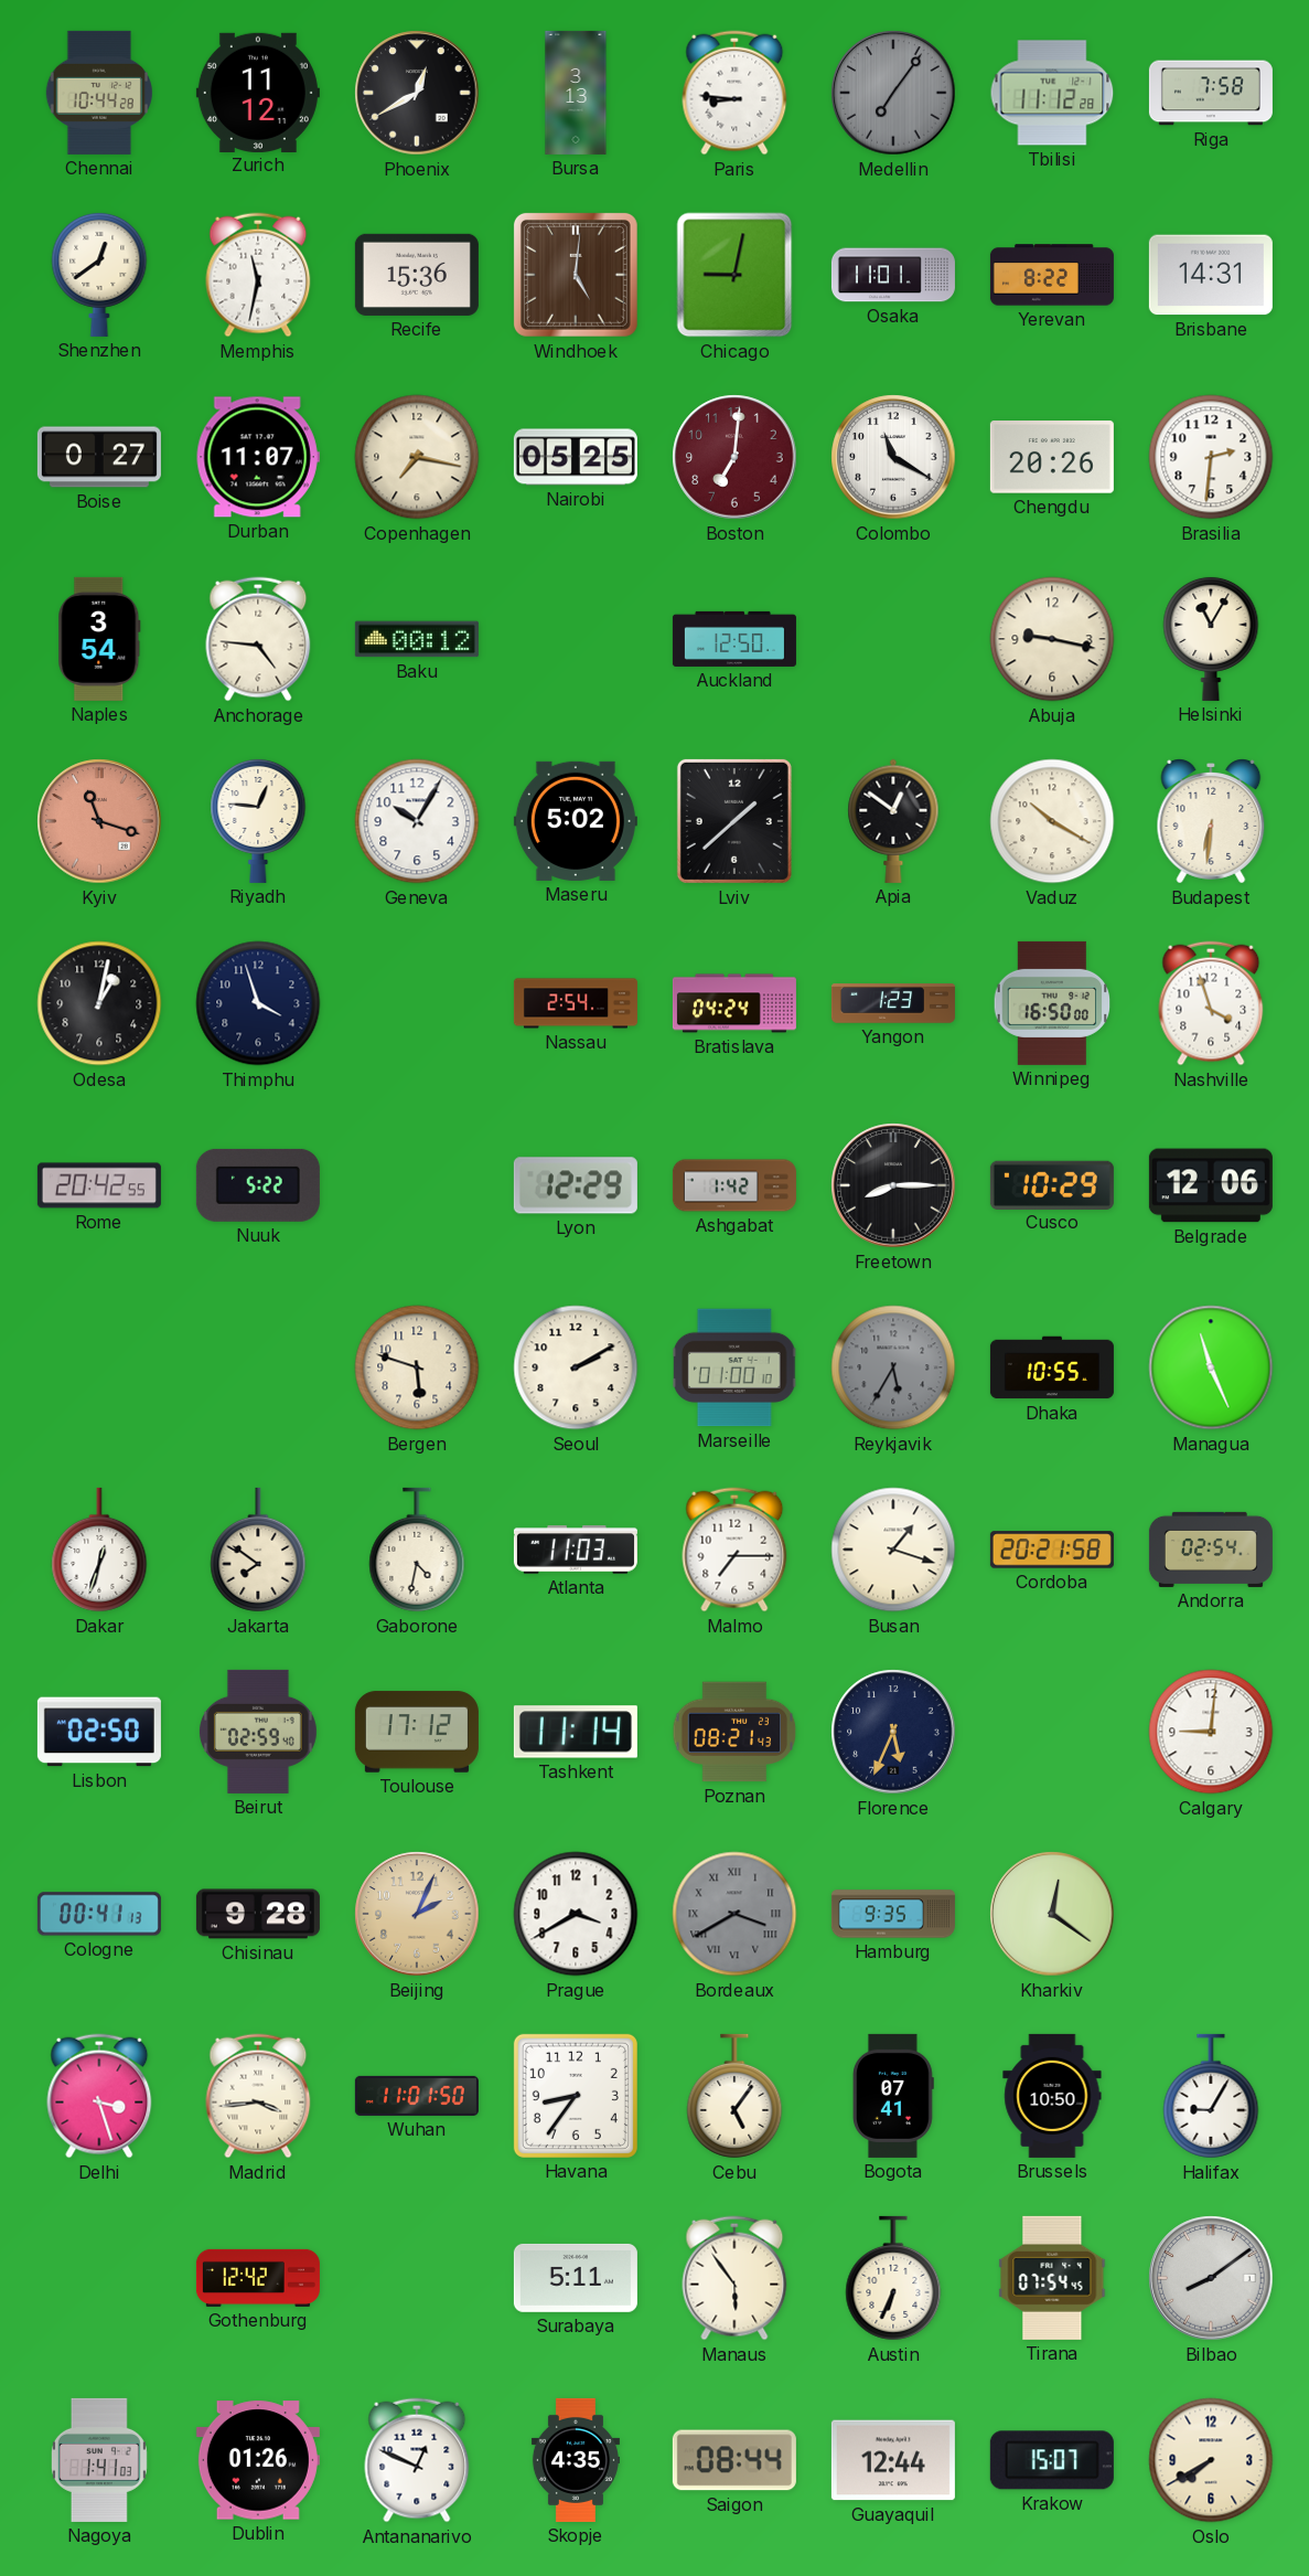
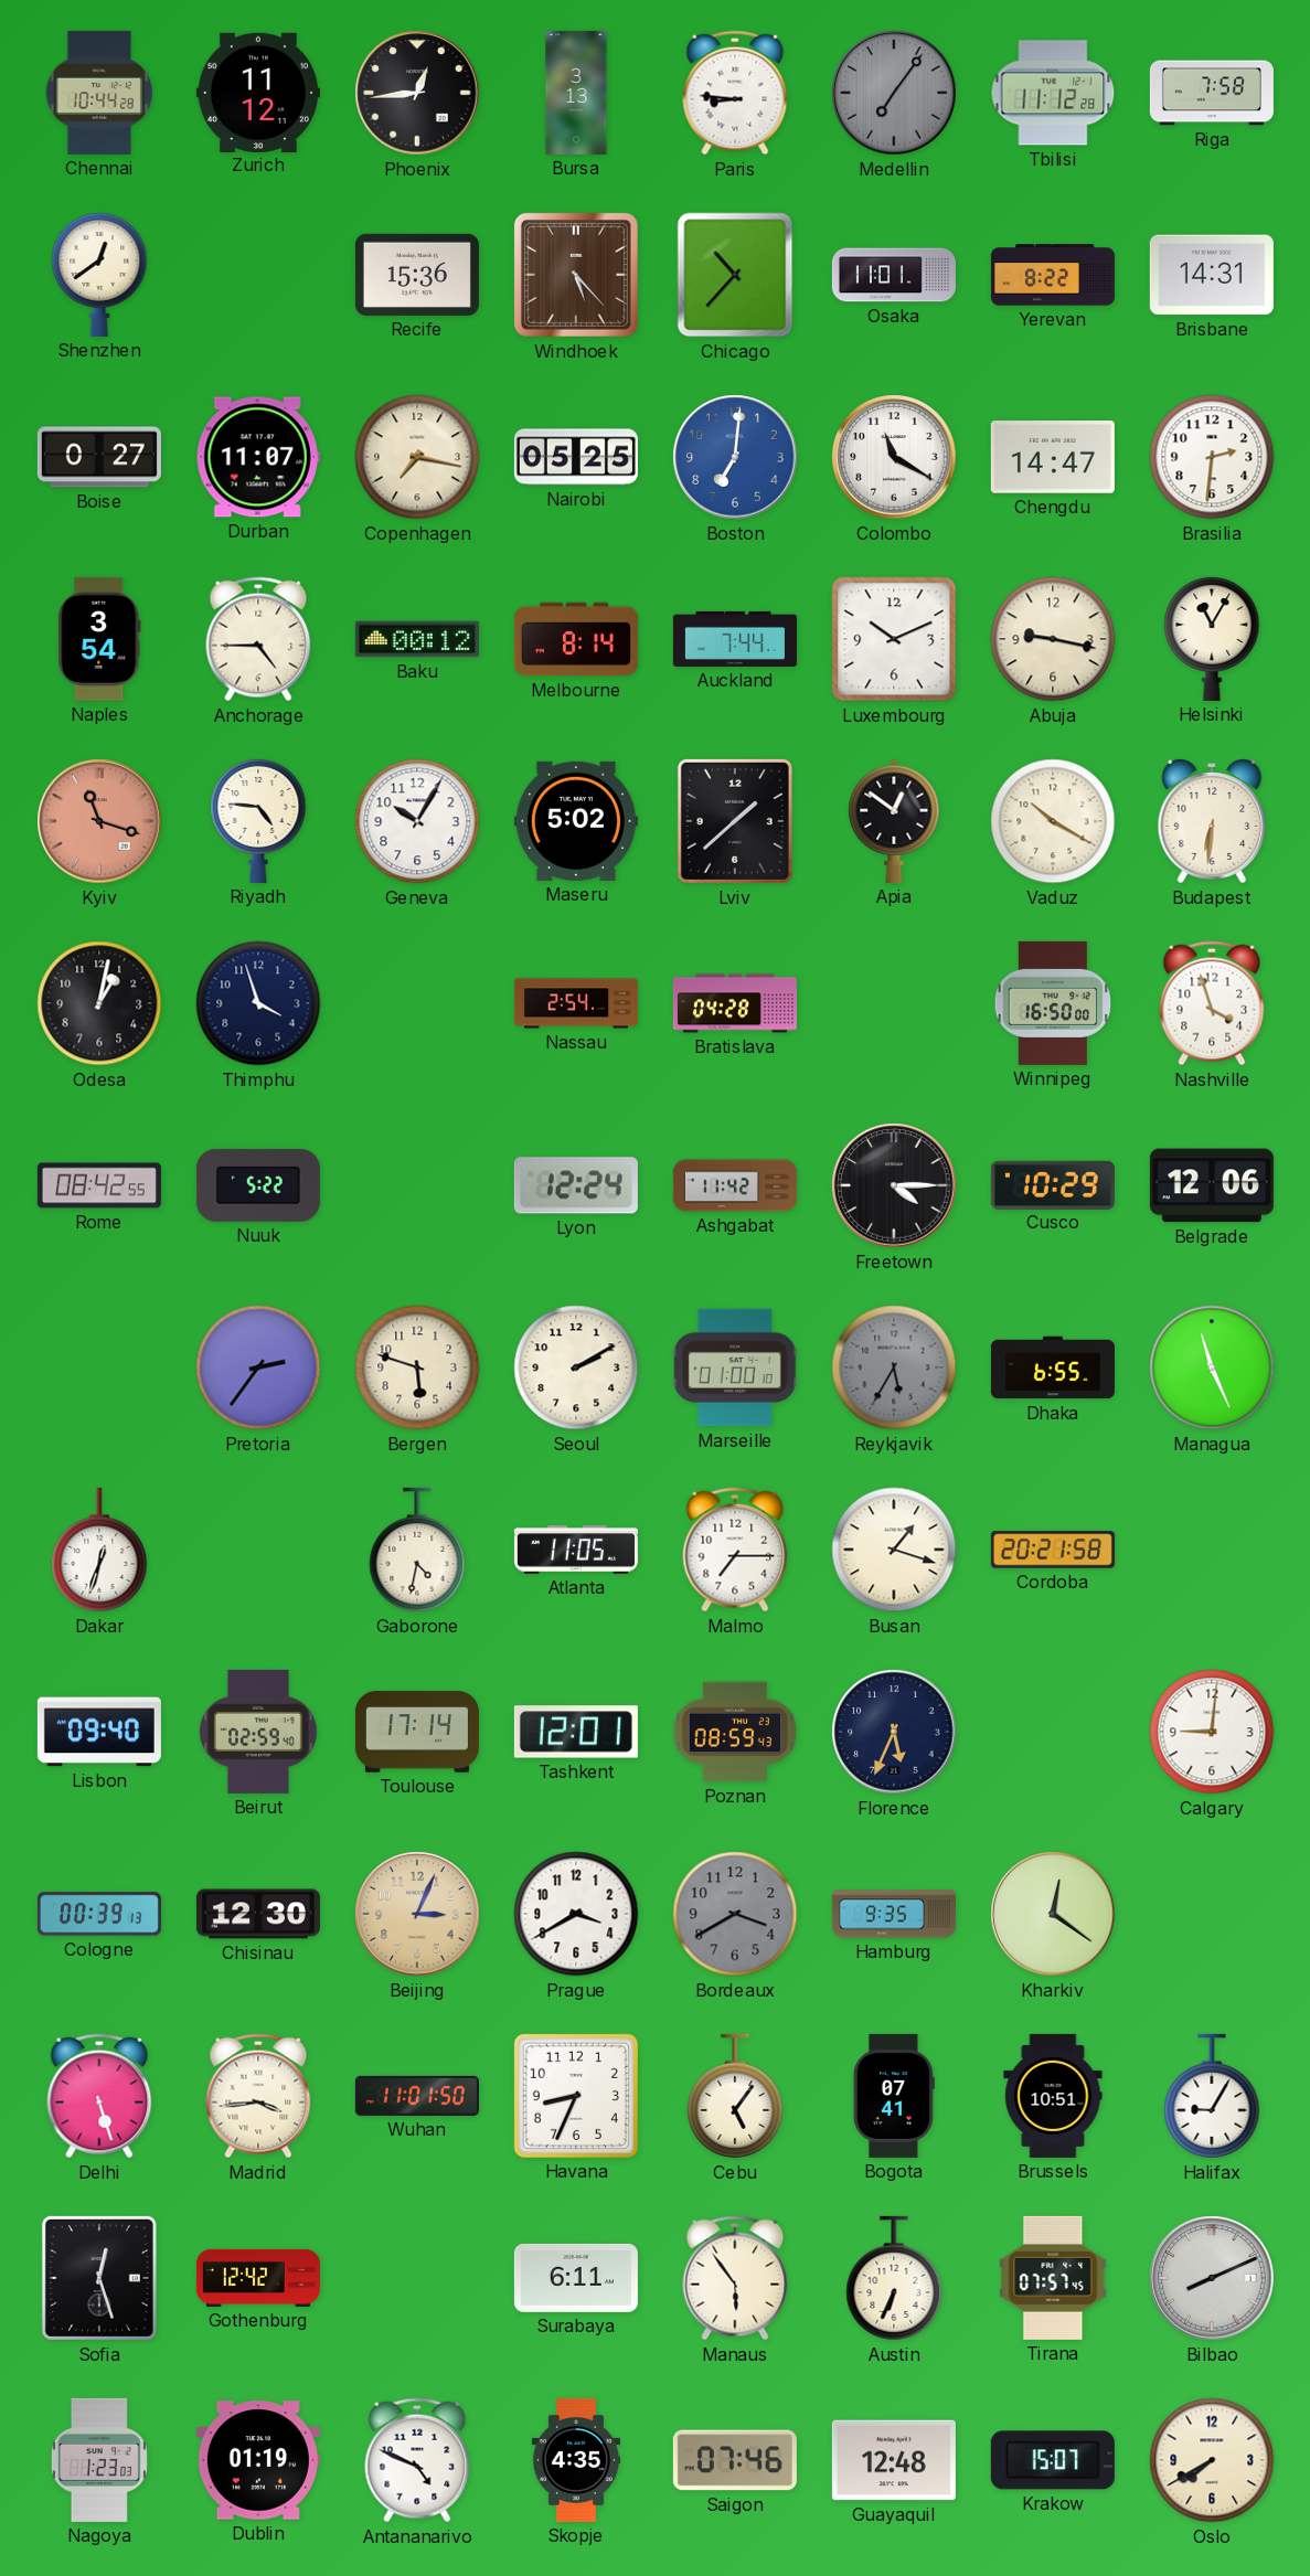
Phoenix: 12:40 -> 12:44 (417, 93)
Memphis: 11:32 -> none (258, 275)
Windhoek: 5:01 -> 5:23 (576, 275)
Chicago: 9:02 -> 10:37 (735, 275)
Boston dial: burgundy -> blue (735, 457)
Chengdu: 20:26 -> 14:47 (1053, 457)
Anchorage: 4:46 -> 4:45 (258, 639)
Melbourne: none -> 8:14 (576, 639)
Auckland: 12:50 -> 7:44 (735, 639)
Luxembourg: none -> 10:11 (894, 639)
Riyadh: 12:46 -> 4:46 (258, 820)
Bratislava: 04:24 -> 04:28 (735, 1003)
Yangon: 1:23 -> none (893, 1003)
Rome: 20:42 -> 08:42 (99, 1185)
Lyon: 12:29 -> 12:24 (576, 1185)
Ashgabat: 1:42 -> 11:42 (735, 1185)
Freetown: 8:15 -> 4:15 (894, 1185)
Pretoria: none -> 2:36 (258, 1367)
Dhaka: 10:55 -> 6:55 (1053, 1367)
Jakarta: 7:51 -> none (258, 1550)
Atlanta: 11:03 -> 11:05 (576, 1550)
Andorra: 02:54 -> none (1211, 1550)
Lisbon: 02:50 -> 09:40 (99, 1732)
Toulouse: 17:12 -> 17:14 (417, 1732)
Tashkent: 11:14 -> 12:01 (576, 1732)
Poznan: 08:21 -> 08:59 (735, 1732)
Cologne: 00:41 -> 00:39 (99, 1914)
Chisinau: 9:28 -> 12:30 (258, 1914)
Beijing: 2:04 -> 3:04 (417, 1914)
Bordeaux numerals: Roman -> Arabic (735, 1914)
Delhi: 3:27 -> 5:27 (99, 2096)
Havana: 8:36 -> 8:34 (576, 2096)
Brussels: 10:50 -> 10:51 (1053, 2096)
Sofia: none -> 12:27 (99, 2278)
Surabaya: 5:11 -> 6:11 (576, 2278)
Tirana: 07:54 -> 07:57 (1053, 2278)
Bilbao: 8:09 -> 8:11 (1212, 2278)
Nagoya: 1:41 -> 1:23 (99, 2460)
Dublin: 01:26 -> 01:19 (258, 2460)
Antananarivo: 12:49 -> 4:49 (417, 2460)
Saigon: 08:44 -> 07:46 (735, 2460)
Guayaquil: 12:44 -> 12:48 (894, 2460)
